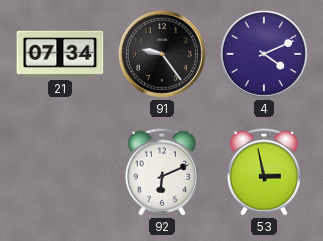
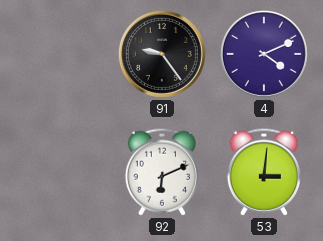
21: 07:34 -> none (60, 54)
53: 2:58 -> 3:01 (263, 172)
